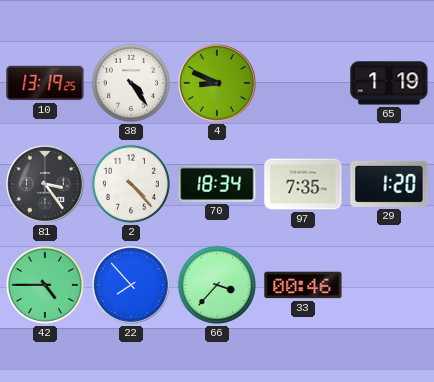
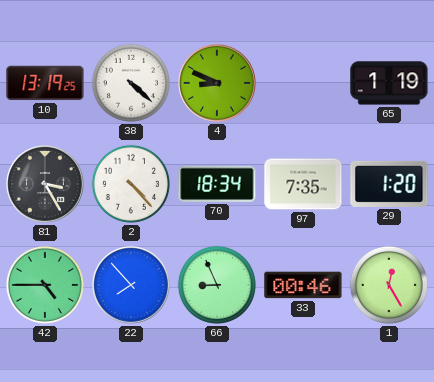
38: 4:24 -> 4:22 (131, 83)
81: 3:24 -> 3:25 (46, 185)
66: 3:37 -> 8:56 (217, 285)
1: none -> 12:25 (389, 285)
